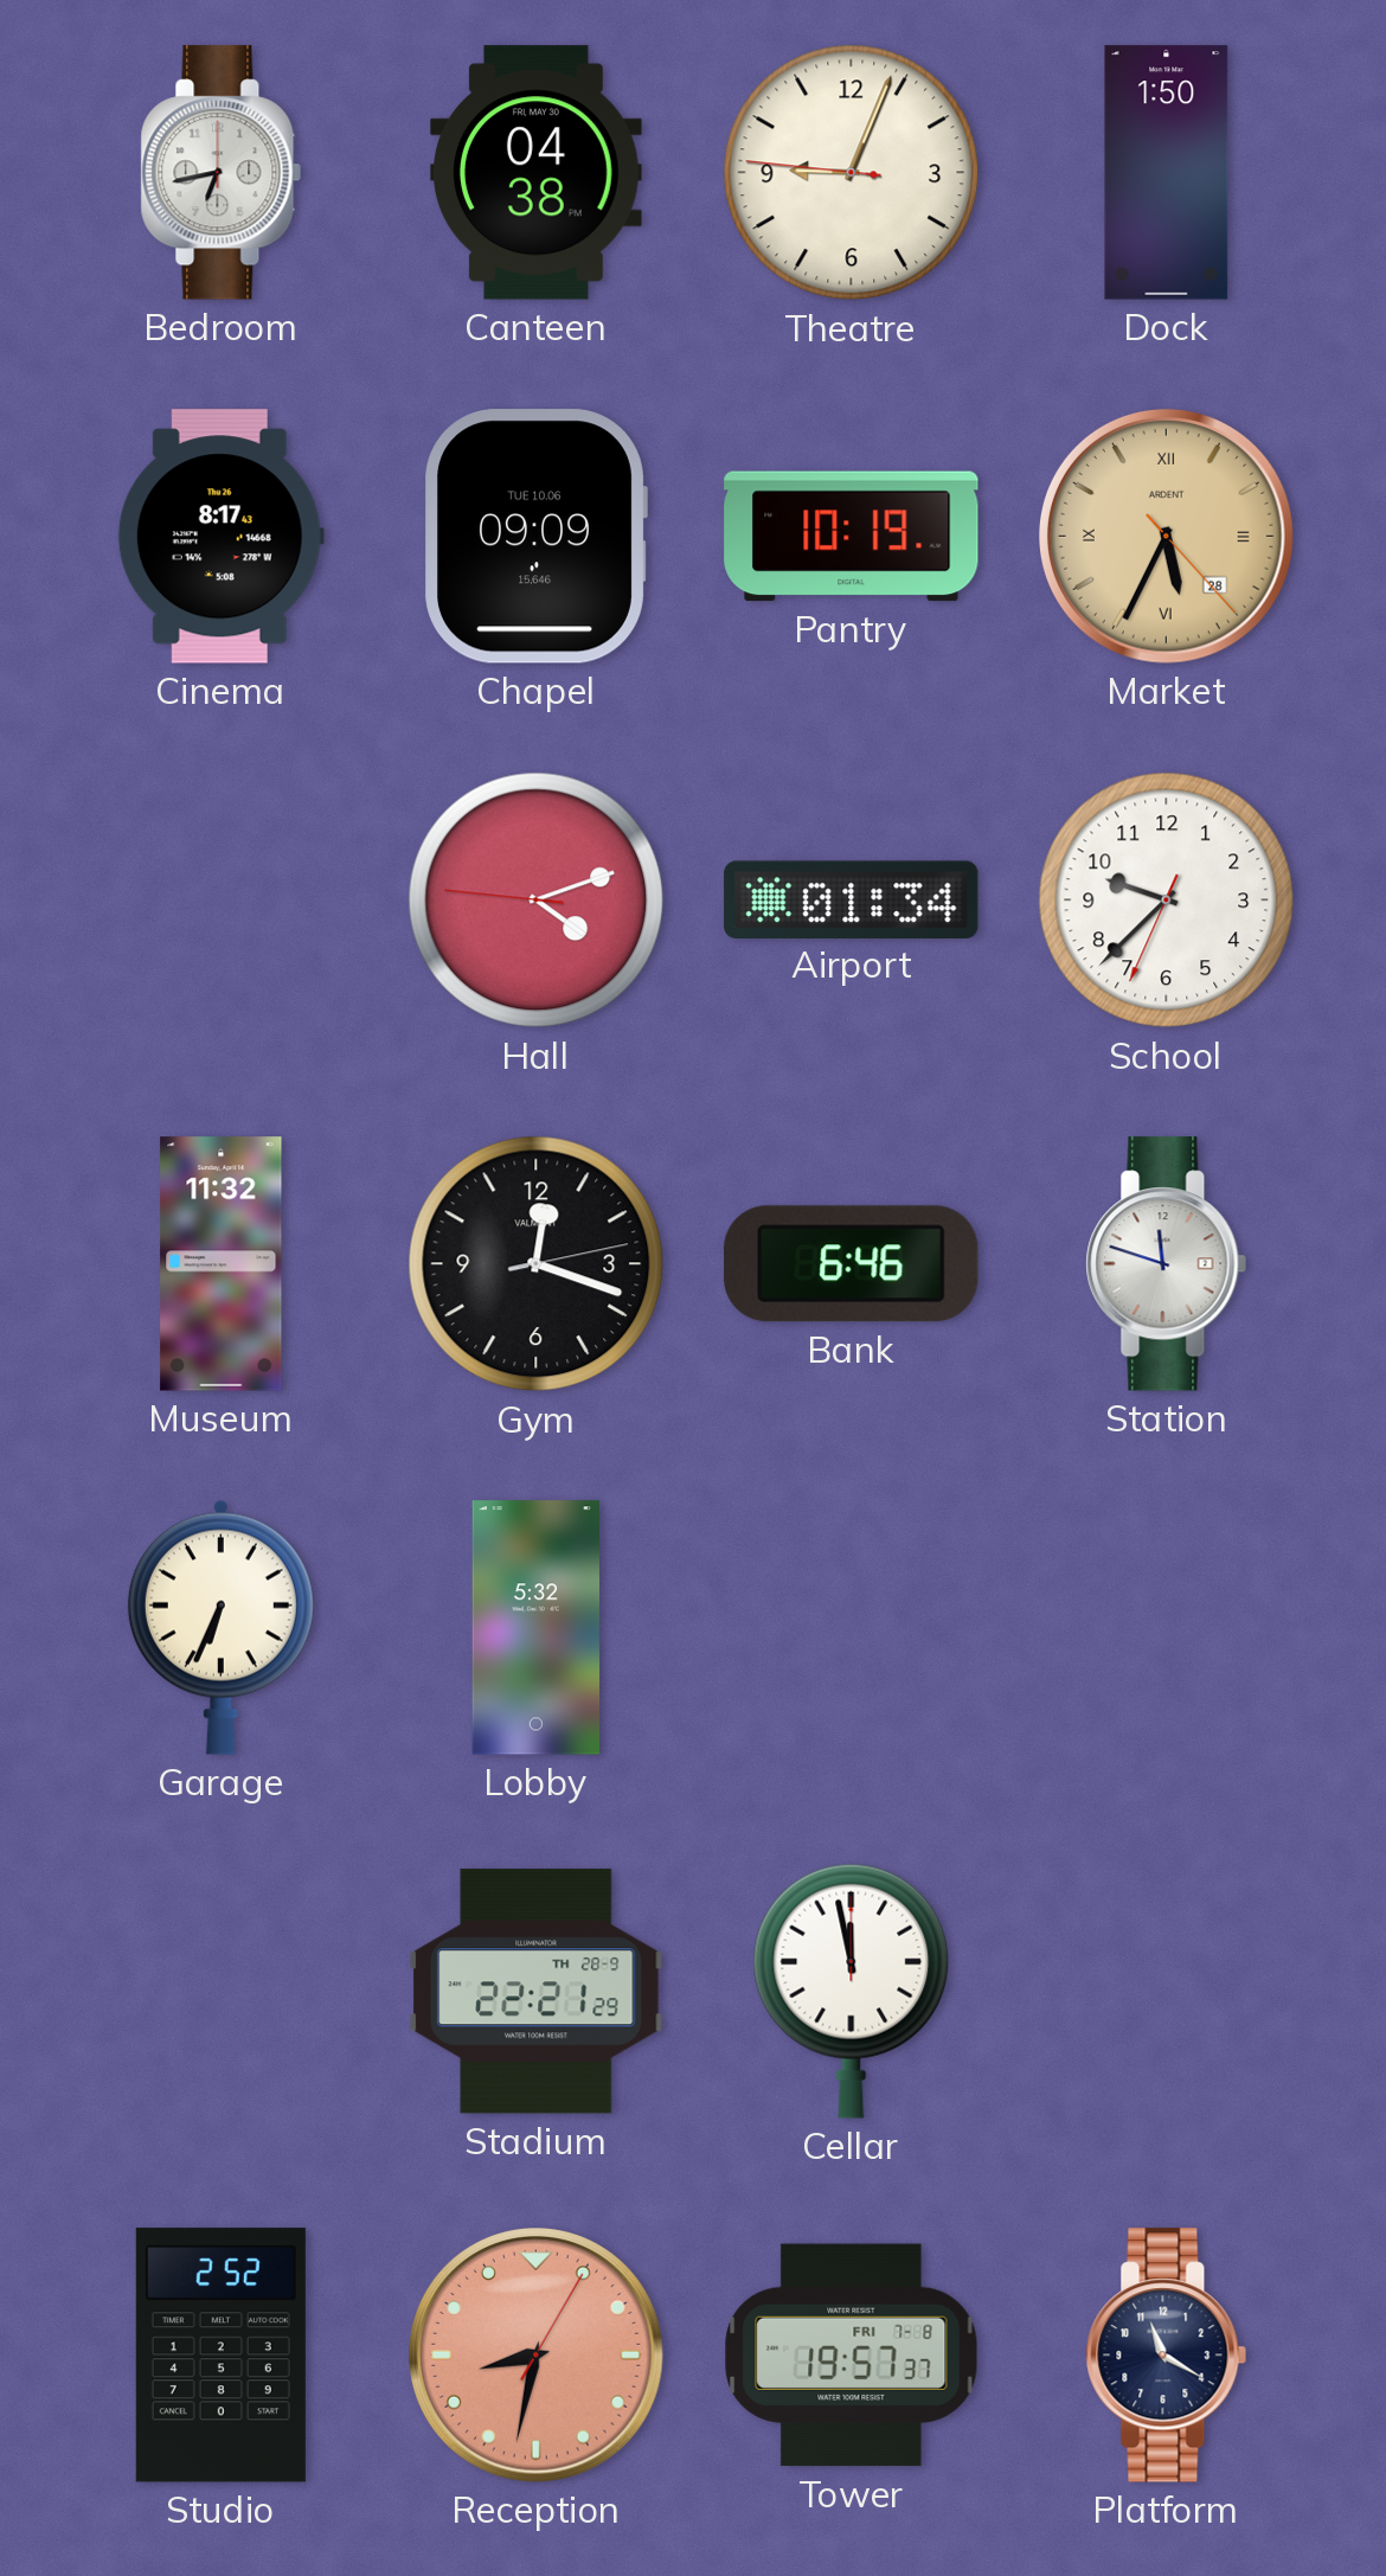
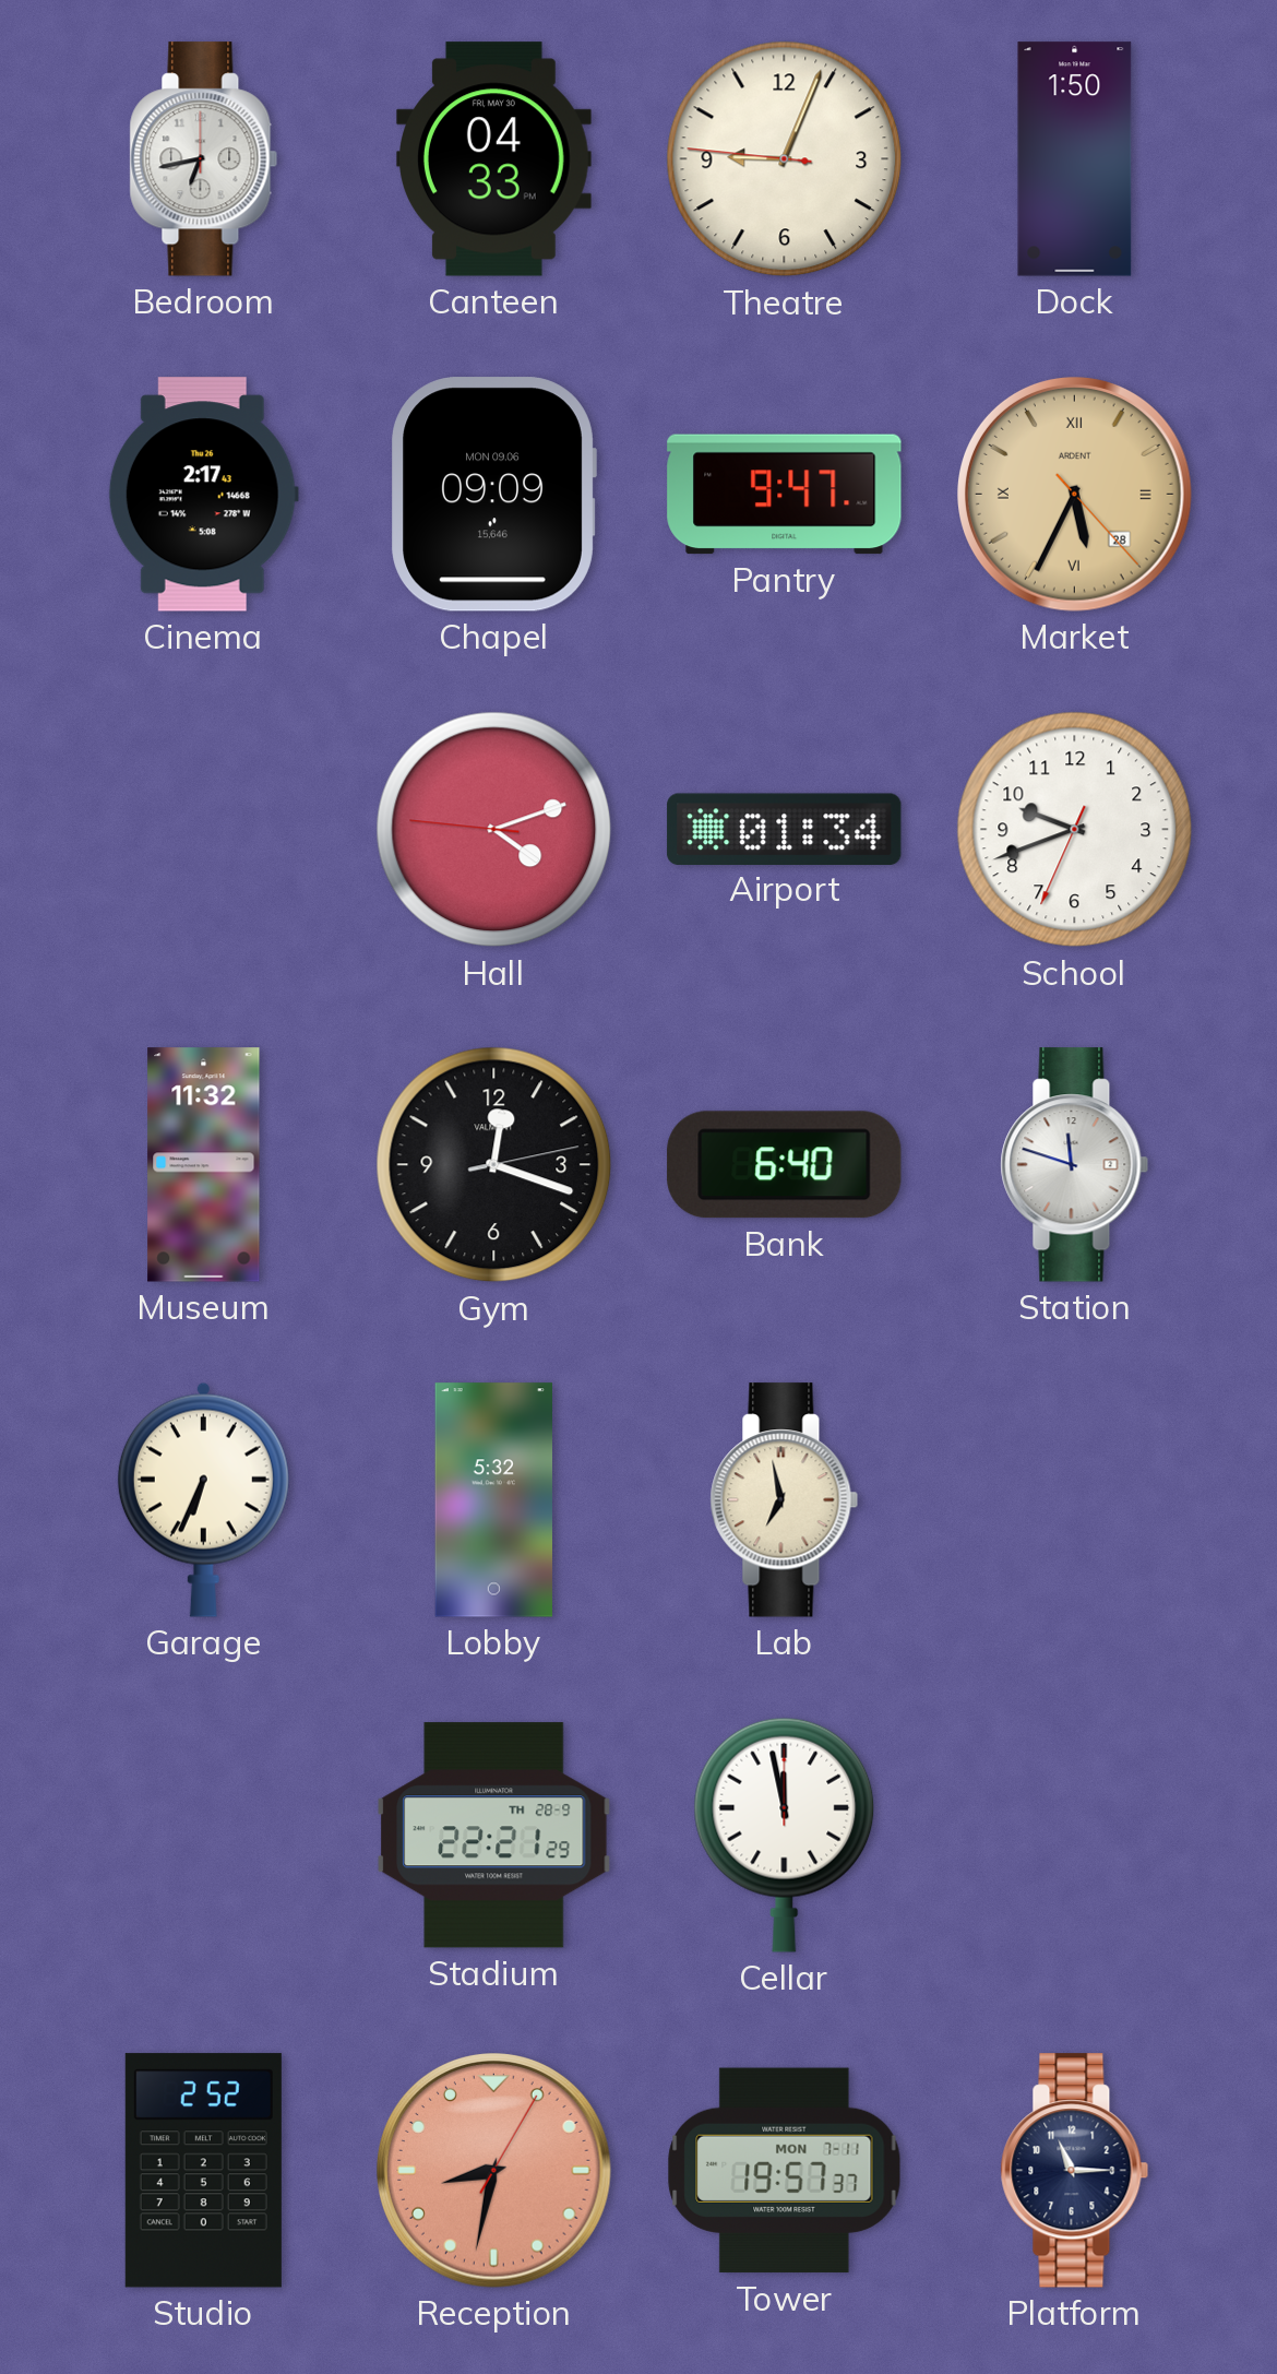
Canteen: 04:38 -> 04:33 (493, 159)
Cinema: 8:17 -> 2:17 (203, 495)
Chapel date: TUE 10.06 -> MON 09.06 (493, 495)
Pantry: 10:19 -> 9:47 (785, 495)
School: 9:37 -> 9:41 (1075, 830)
Bank: 6:46 -> 6:40 (785, 1165)
Lab: none -> 6:58 (785, 1500)
Tower date: FRI 7-8 -> MON 7-11 (785, 2171)
Platform: 11:20 -> 11:15 (1075, 2171)
